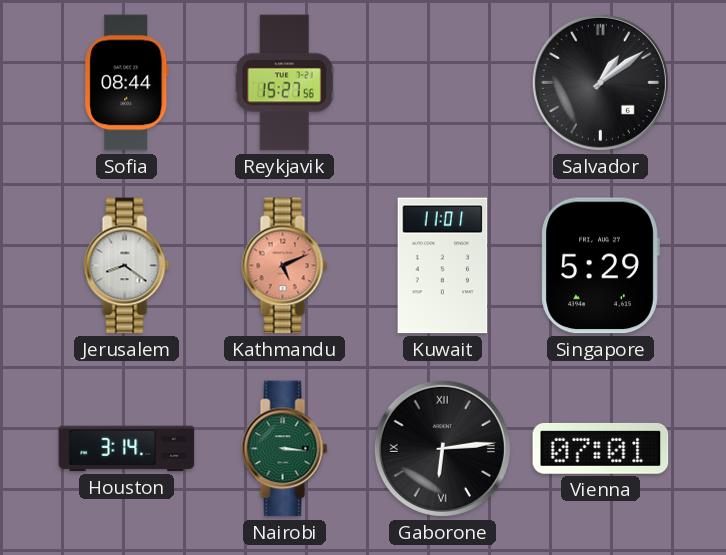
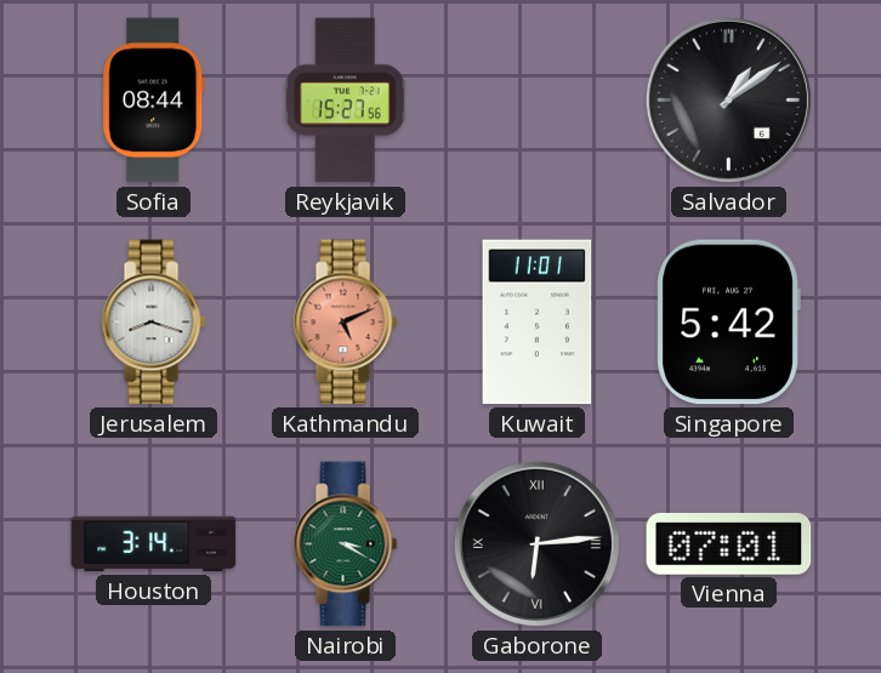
Jerusalem: 8:21 -> 8:18 (154, 323)
Singapore: 5:29 -> 5:42 (728, 323)
Nairobi: 3:16 -> 3:20 (346, 544)
